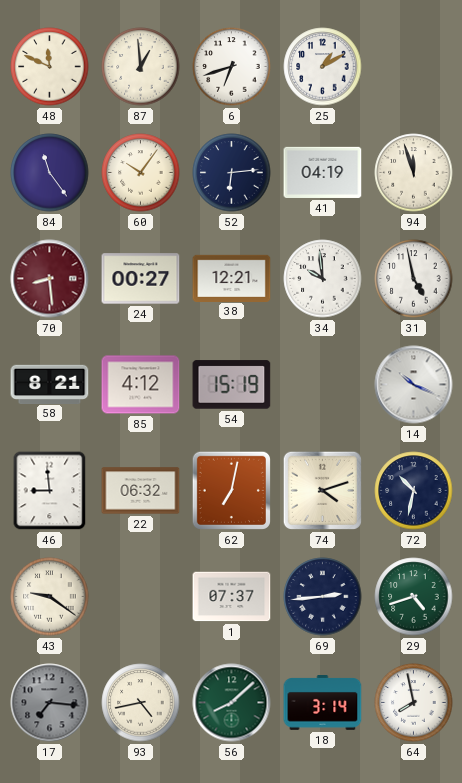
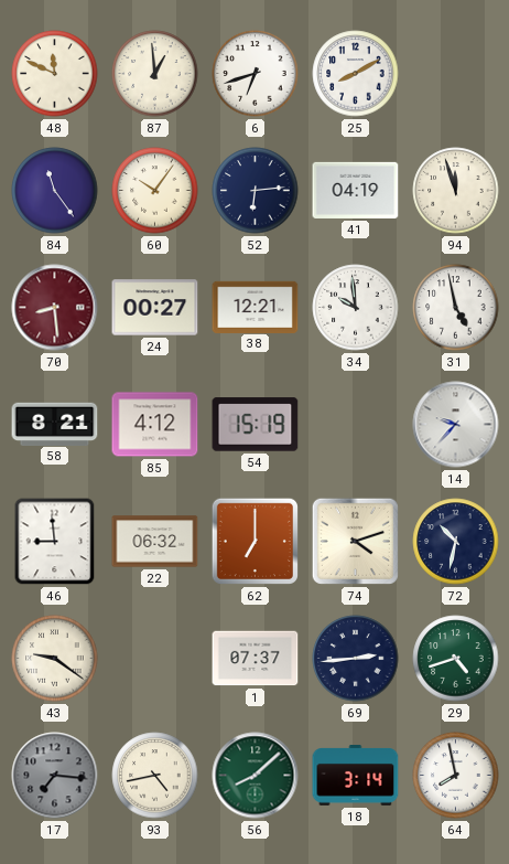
25: 1:10 -> 8:10 (356, 74)
14: 10:19 -> 9:37 (456, 425)
62: 7:02 -> 7:00 (254, 541)
